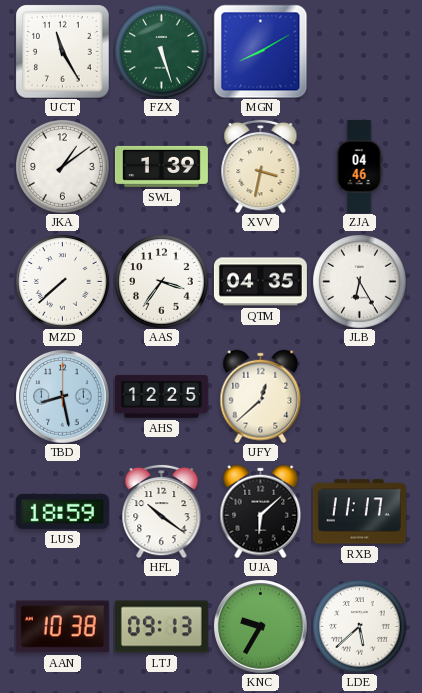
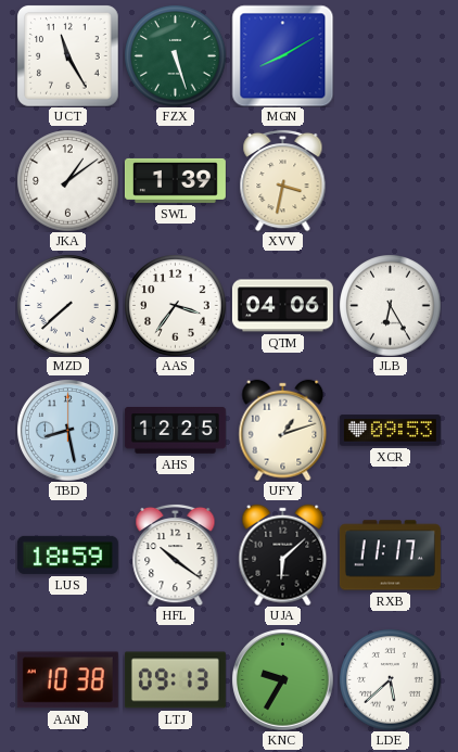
ZJA: 04:46 -> none (359, 166)
QTM: 04:35 -> 04:06 (282, 306)
UFY: 12:38 -> 1:12 (283, 430)
XCR: none -> 09:53 (390, 431)
